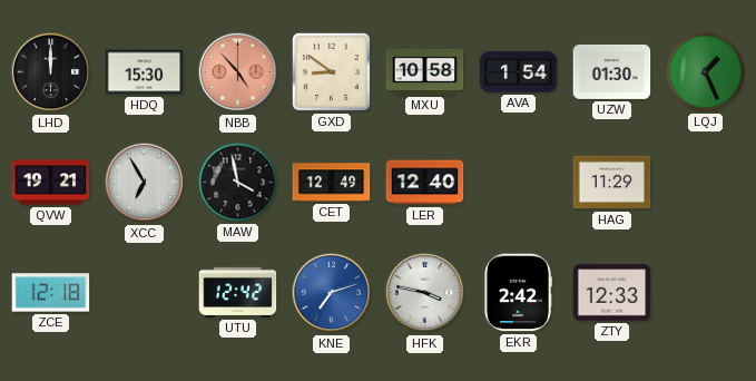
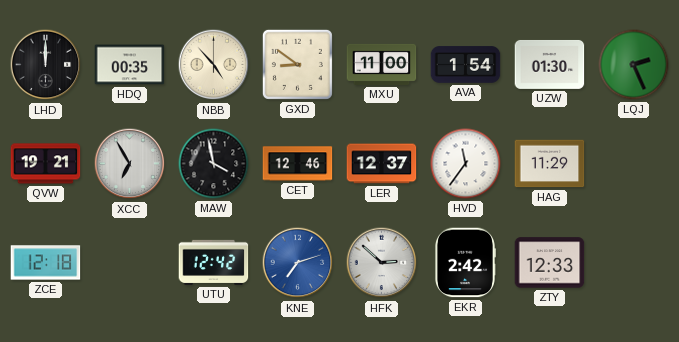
HDQ: 15:30 -> 00:35 (130, 65)
NBB dial: salmon -> cream (214, 65)
MXU: 10:58 -> 11:00 (382, 64)
LQJ: 1:26 -> 2:26 (634, 65)
CET: 12:49 -> 12:46 (298, 164)
LER: 12:40 -> 12:37 (382, 164)
HVD: none -> 11:36 (466, 164)
HFK: 3:47 -> 2:52 (382, 263)
